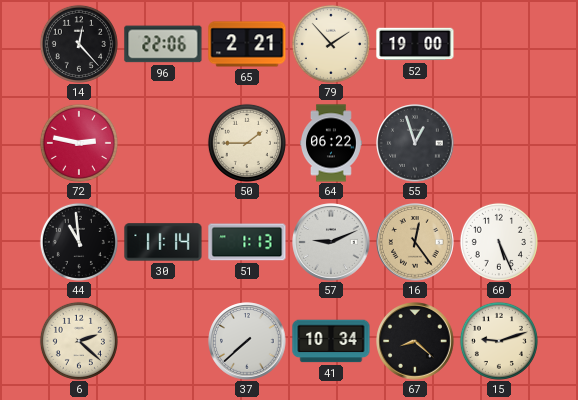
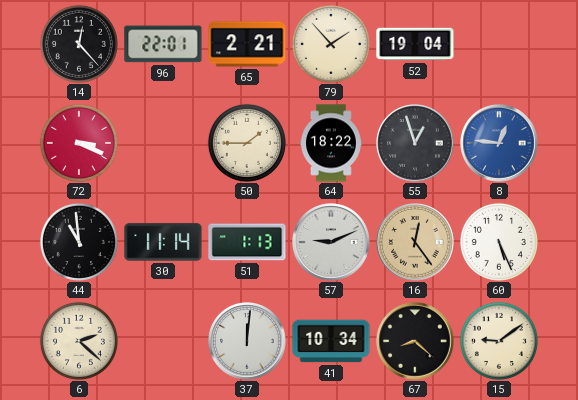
96: 22:06 -> 22:01 (163, 44)
52: 19:00 -> 19:04 (415, 44)
72: 2:47 -> 3:19 (79, 143)
64: 06:22 -> 18:22 (332, 143)
8: none -> 12:46 (499, 143)
37: 7:38 -> 12:01 (247, 341)
15: 9:12 -> 9:09 (499, 341)
